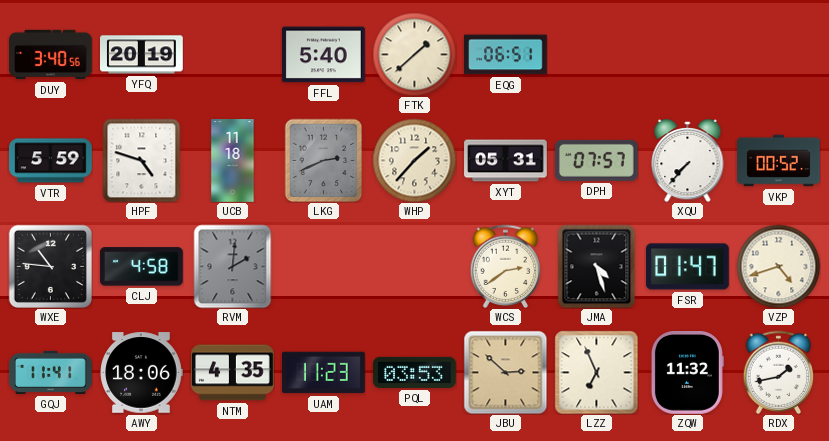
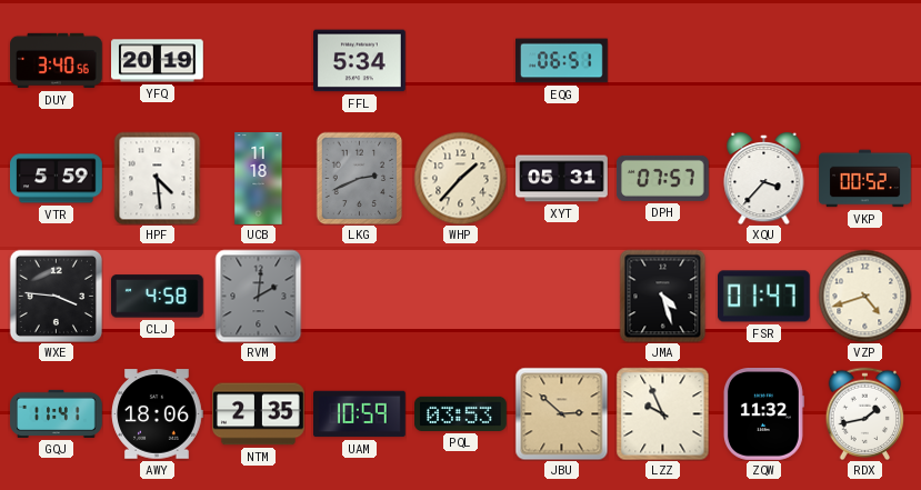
FFL: 5:40 -> 5:34 (360, 61)
FTK: 1:38 -> none (414, 54)
HPF: 4:48 -> 4:29 (158, 178)
XQU: 7:37 -> 3:37 (764, 178)
WXE: 10:46 -> 3:46 (56, 296)
WCS: 2:39 -> none (506, 266)
NTM: 4:35 -> 2:35 (259, 414)
UAM: 11:23 -> 10:59 (360, 414)
LZZ: 6:56 -> 9:56 (662, 413)
